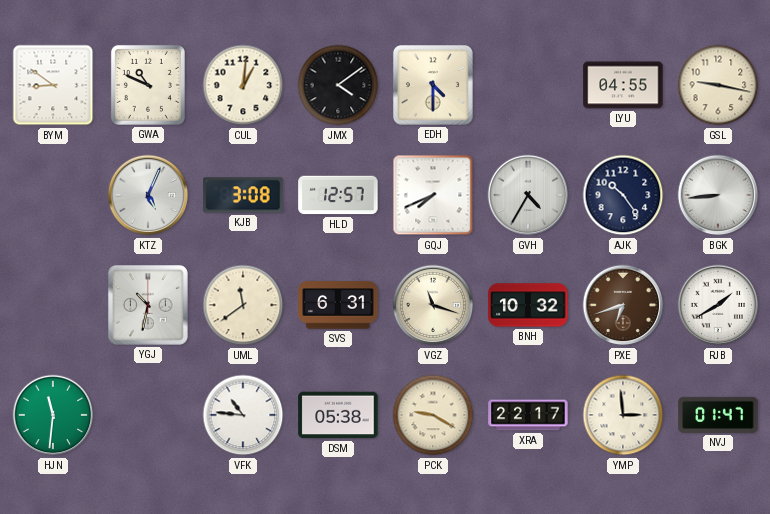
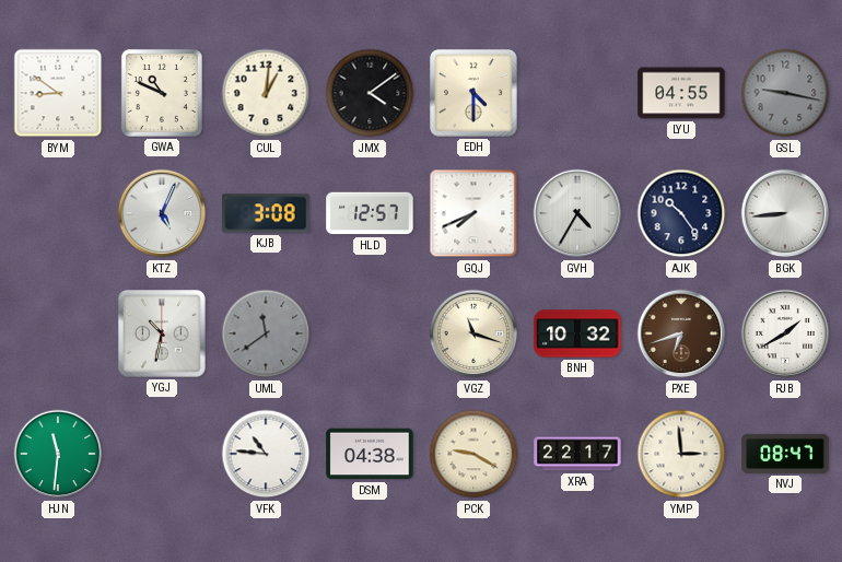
GSL dial: cream -> grey (785, 93)
UML dial: cream -> grey (266, 333)
SVS: 6:31 -> none (338, 305)
DSM: 05:38 -> 04:38 (370, 454)
NVJ: 01:47 -> 08:47 (785, 454)
